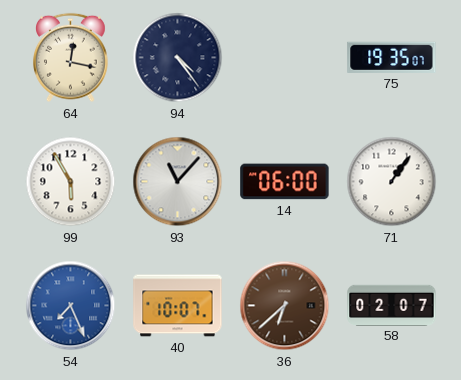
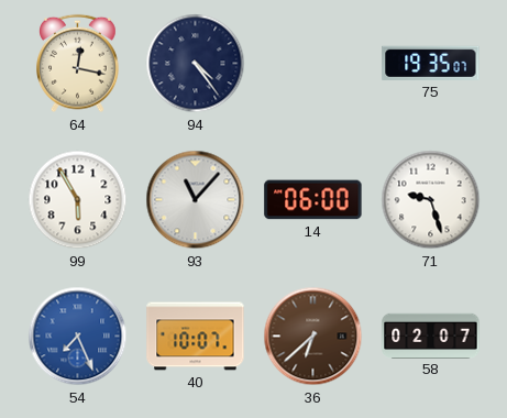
71: 1:06 -> 9:27 (431, 200)
